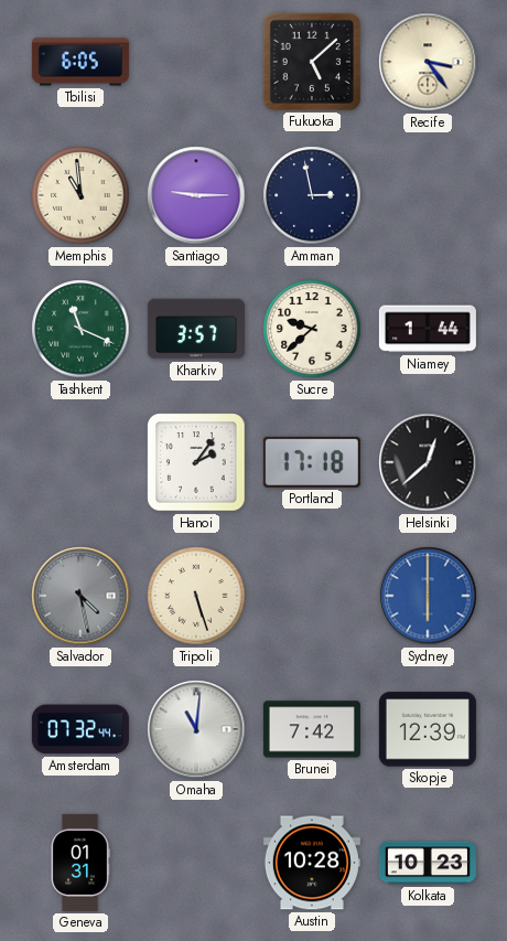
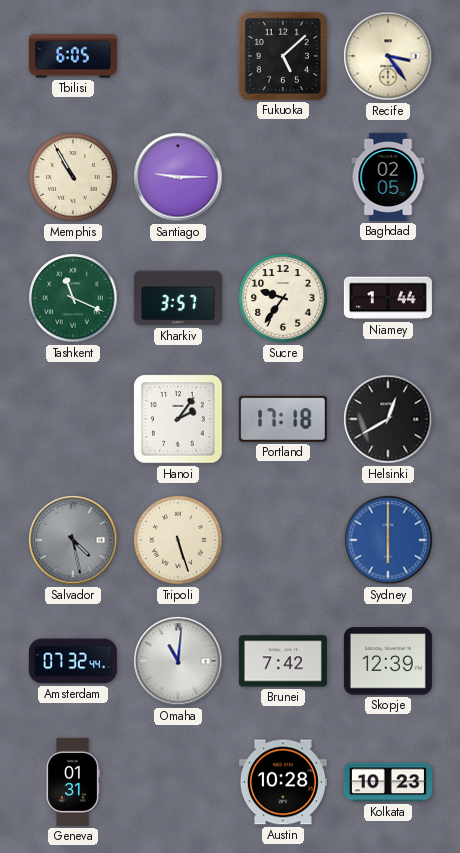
Memphis: 10:59 -> 10:55 (73, 177)
Amman: 2:58 -> none (312, 195)
Baghdad: none -> 02:05 (388, 177)
Sucre: 9:38 -> 9:36 (283, 298)
Helsinki: 12:38 -> 12:40 (388, 419)
